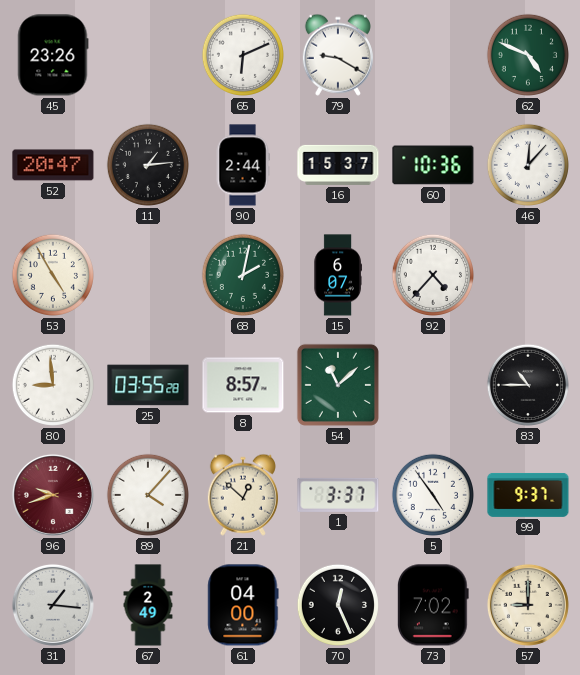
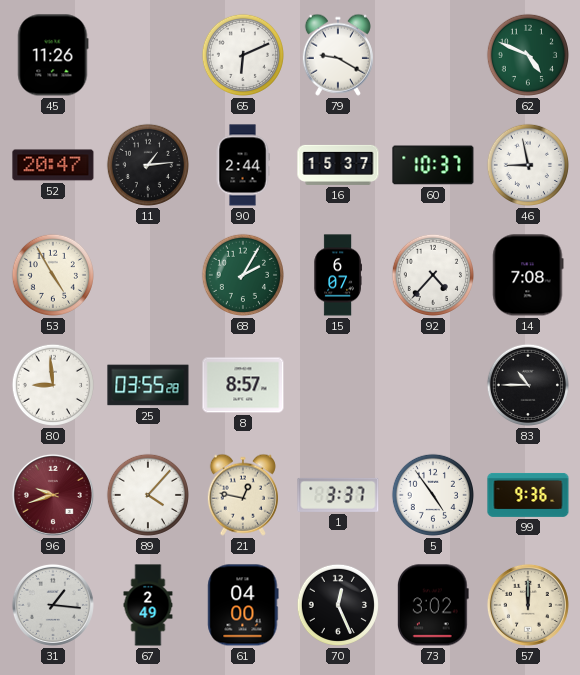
45: 23:26 -> 11:26 (53, 55)
60: 10:36 -> 10:37 (433, 165)
46: 12:07 -> 8:58 (528, 165)
68: 2:02 -> 2:05 (243, 275)
14: none -> 7:08 (528, 275)
54: 11:08 -> none (338, 385)
21: 12:52 -> 12:47 (243, 495)
99: 9:37 -> 9:36 (528, 495)
73: 7:02 -> 3:02 (433, 605)
57: 9:00 -> 12:00 (528, 605)
